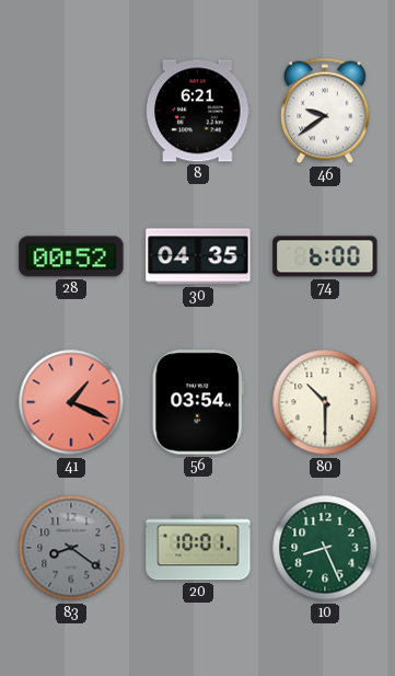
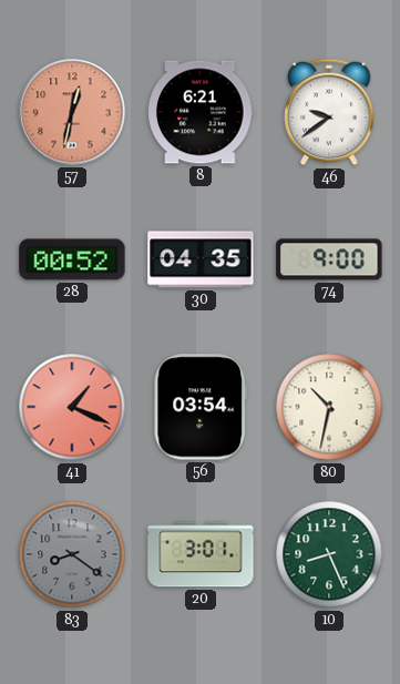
57: none -> 12:32 (72, 112)
74: 6:00 -> 9:00 (329, 259)
80: 10:30 -> 10:32 (329, 407)
20: 10:01 -> 3:01 (201, 554)
